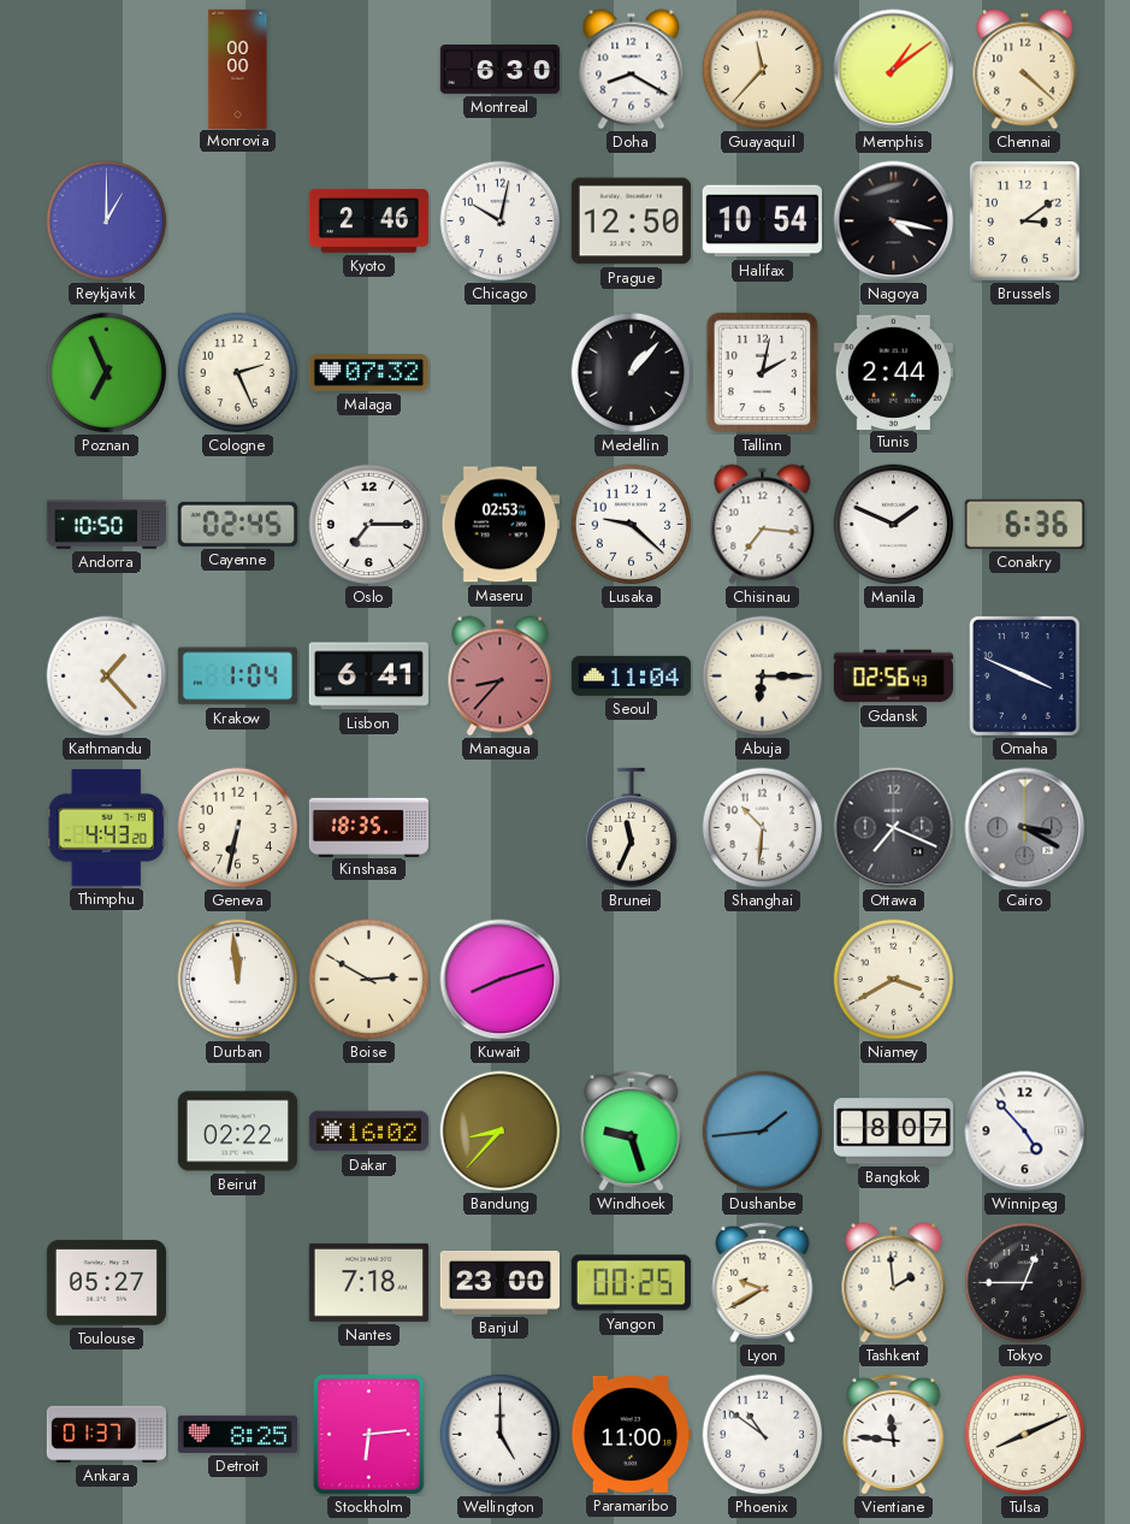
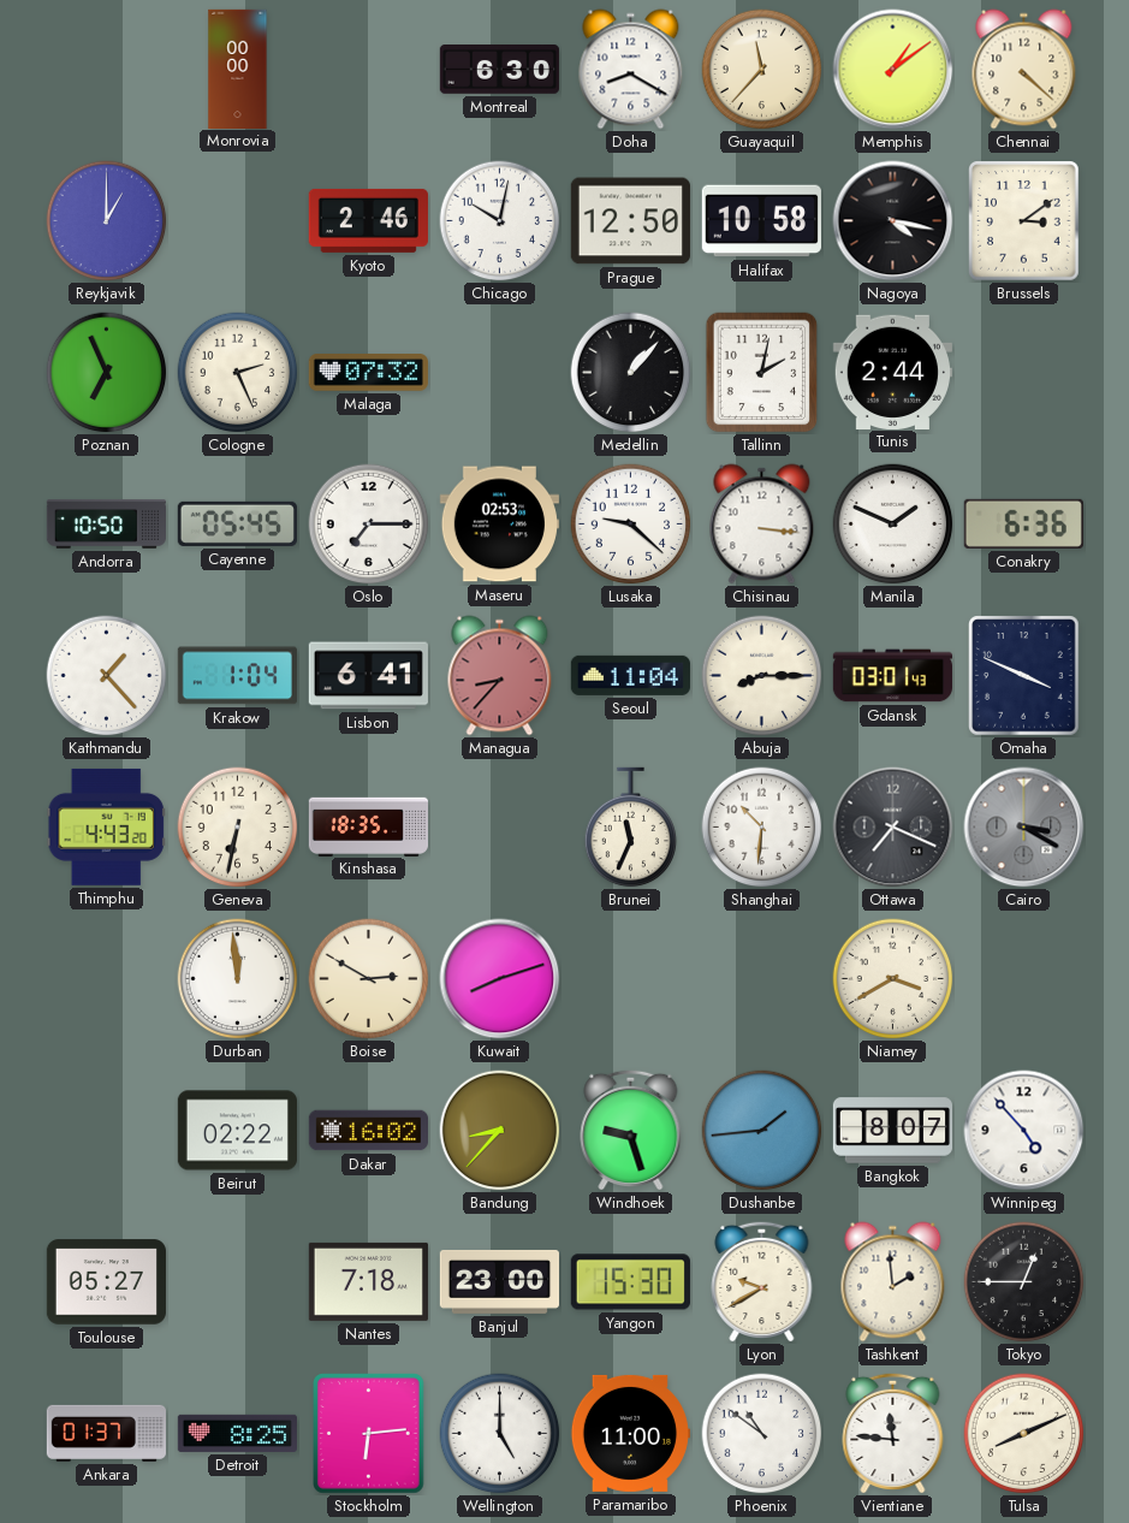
Halifax: 10:54 -> 10:58 (761, 221)
Cayenne: 02:45 -> 05:45 (237, 523)
Chisinau: 7:16 -> 3:16 (762, 525)
Abuja: 6:15 -> 8:15 (762, 676)
Gdansk: 02:56 -> 03:01 (892, 676)
Yangon: 00:25 -> 15:30 (630, 1282)
